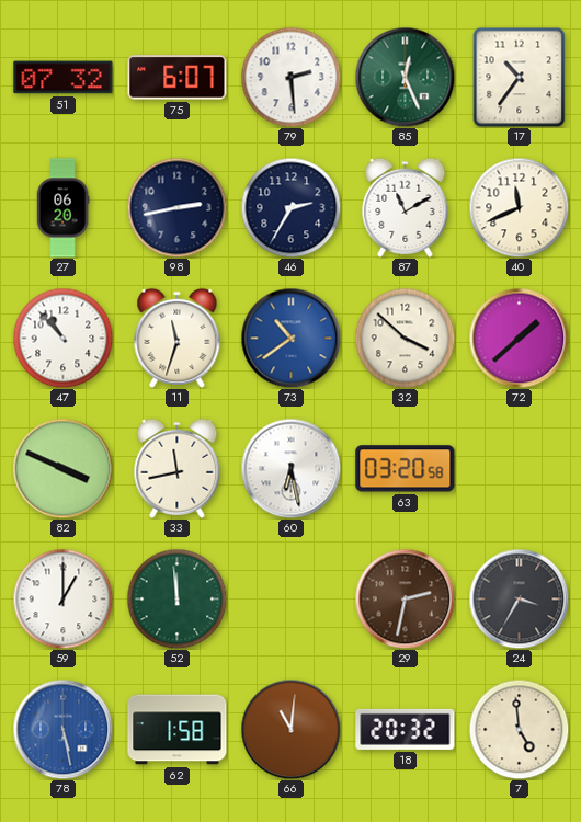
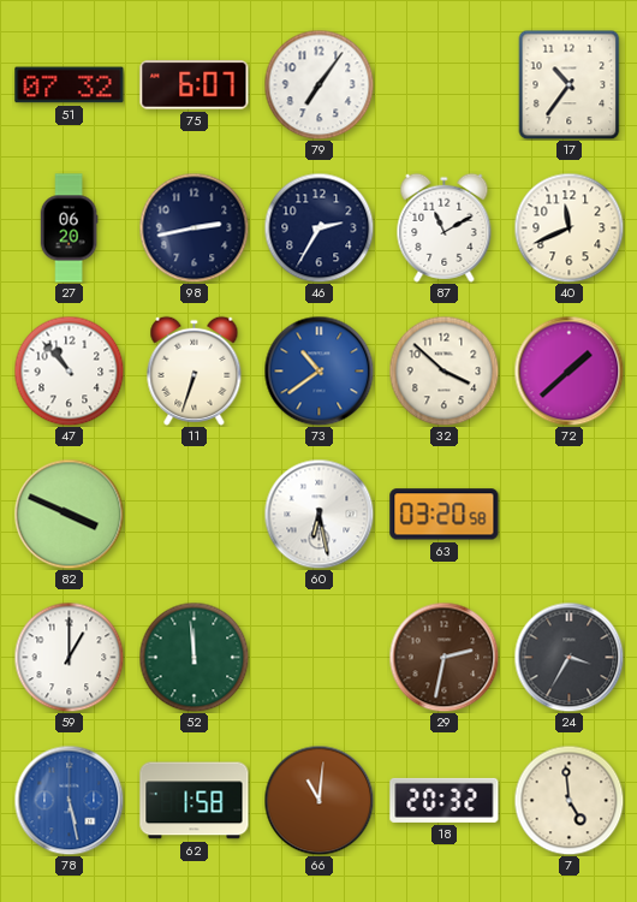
79: 2:29 -> 7:06 (318, 84)
85: 12:26 -> none (405, 77)
11: 11:33 -> 6:33 (195, 370)
33: 11:43 -> none (178, 468)
